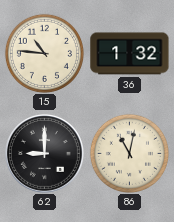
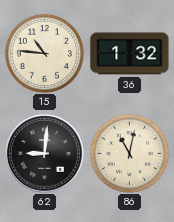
62: 9:00 -> 9:01 (44, 153)
